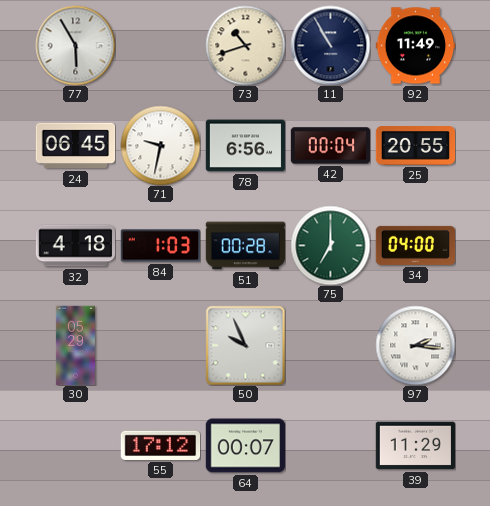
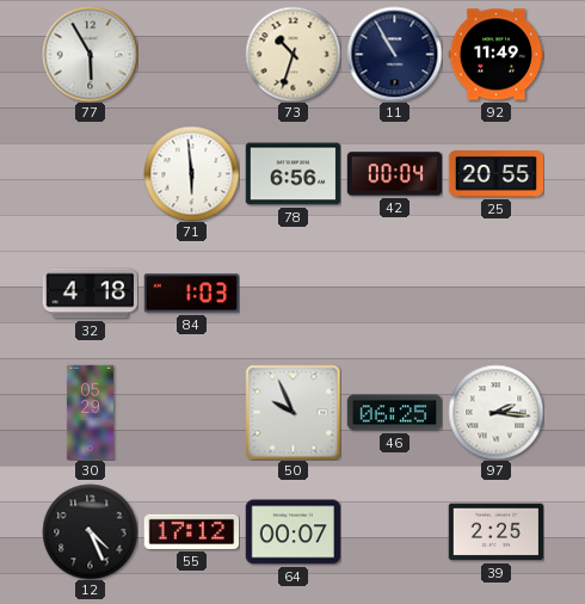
73: 10:42 -> 10:33 (292, 54)
24: 06:45 -> none (75, 146)
71: 9:32 -> 5:59 (191, 173)
51: 00:28 -> none (245, 246)
75: 7:00 -> none (330, 245)
34: 04:00 -> none (415, 245)
46: none -> 06:25 (394, 413)
12: none -> 4:26 (90, 531)
39: 11:29 -> 2:25 (495, 532)
